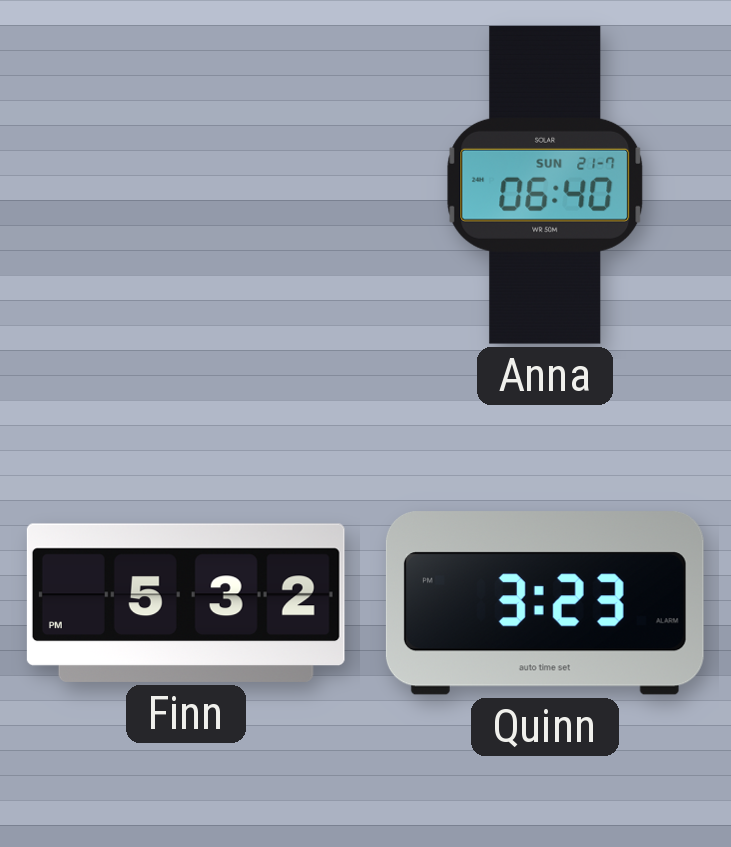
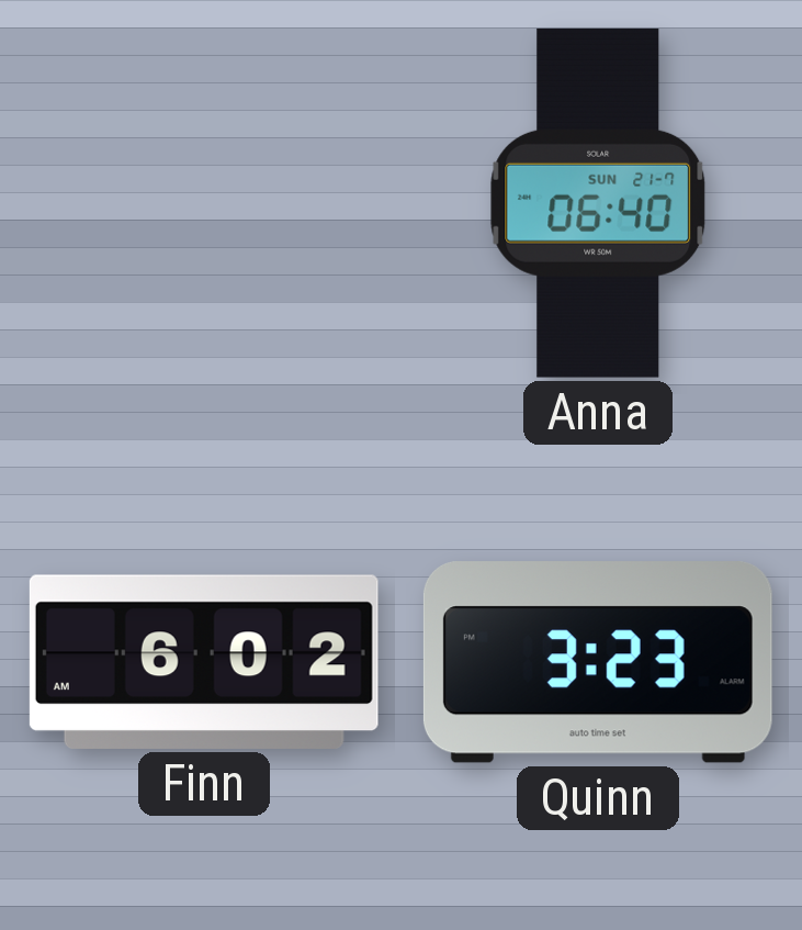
Finn: 5:32 -> 6:02 (204, 662)
